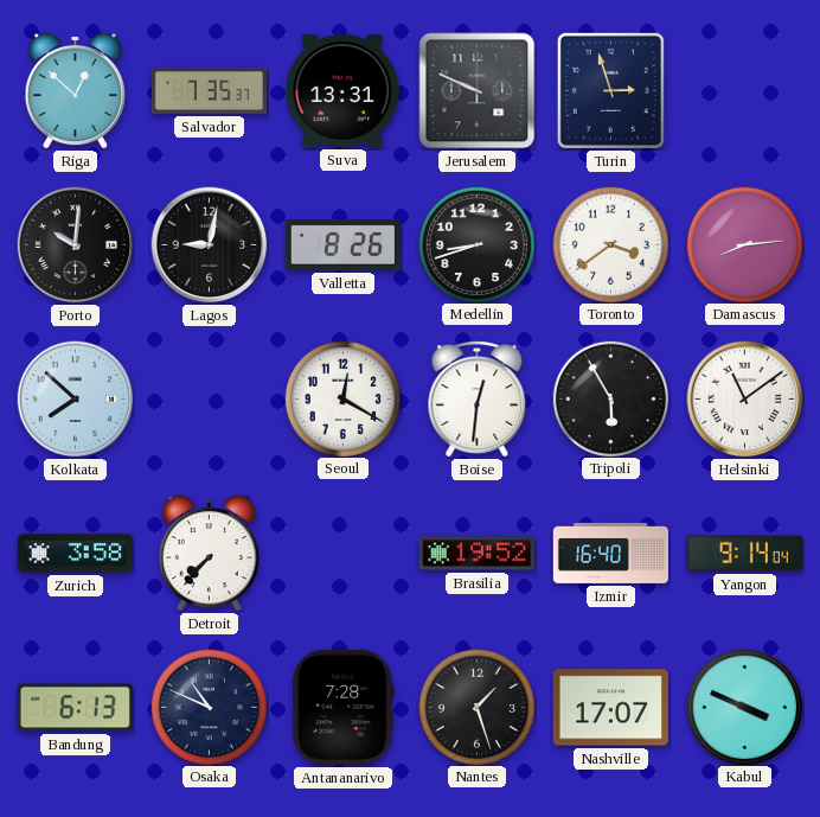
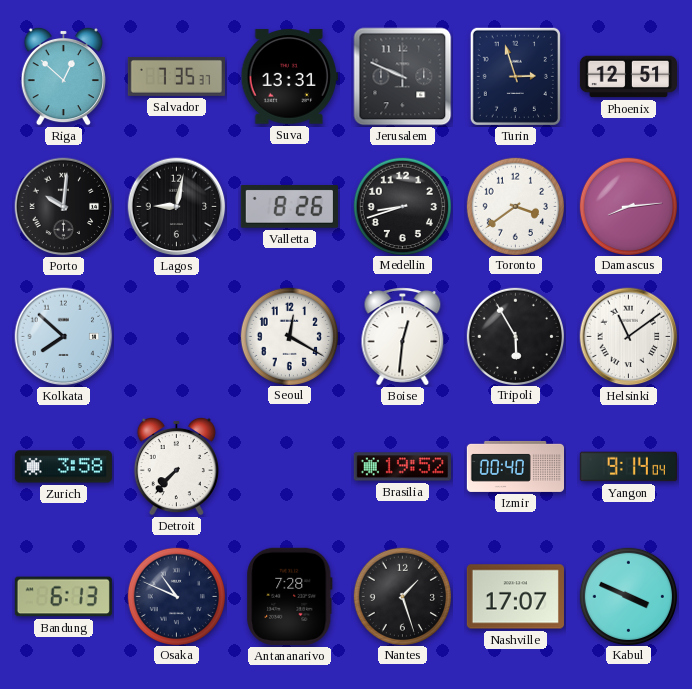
Phoenix: none -> 12:51 (628, 77)
Izmir: 16:40 -> 00:40 (515, 466)
